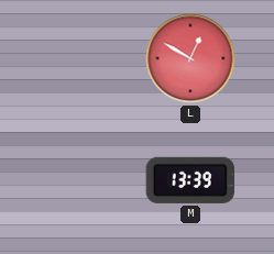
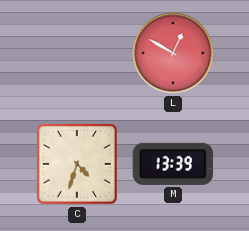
C: none -> 4:33 (77, 164)
